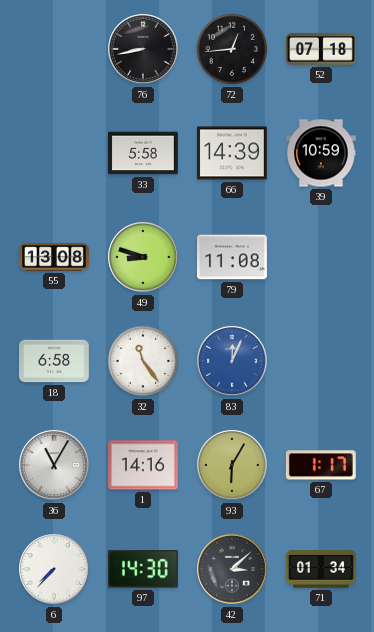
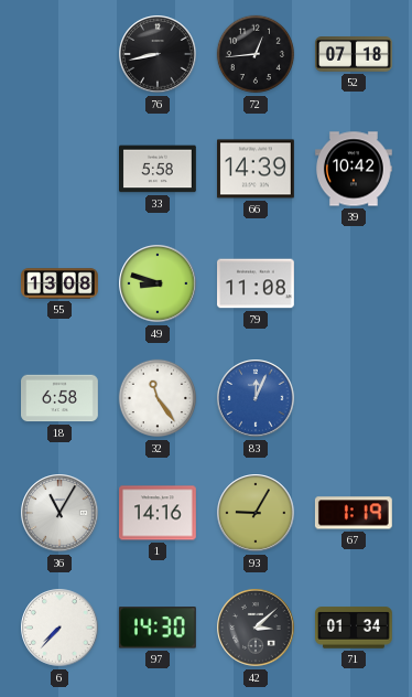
39: 10:59 -> 10:42 (355, 169)
93: 6:05 -> 9:05 (256, 513)
67: 1:17 -> 1:19 (354, 513)
